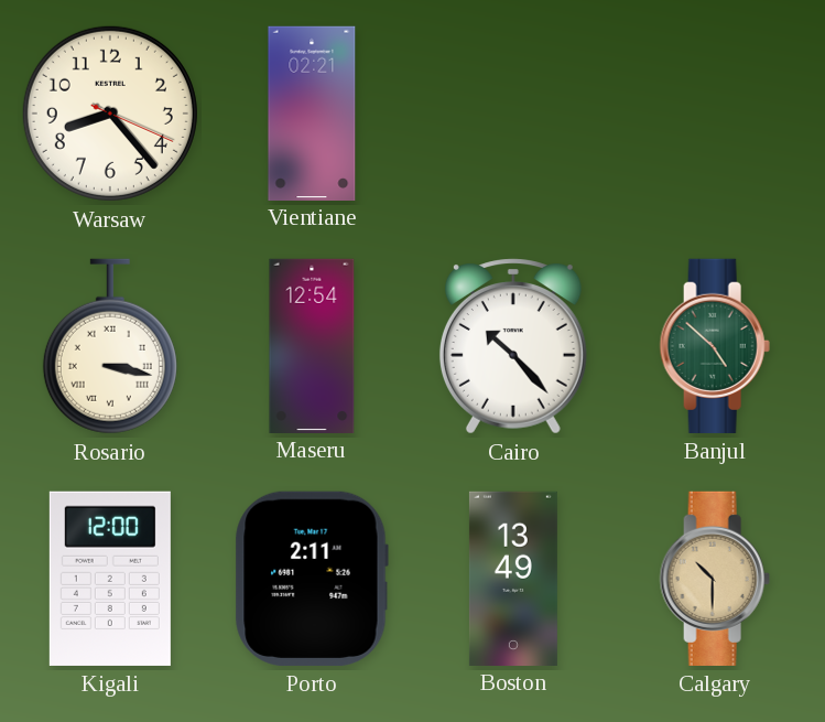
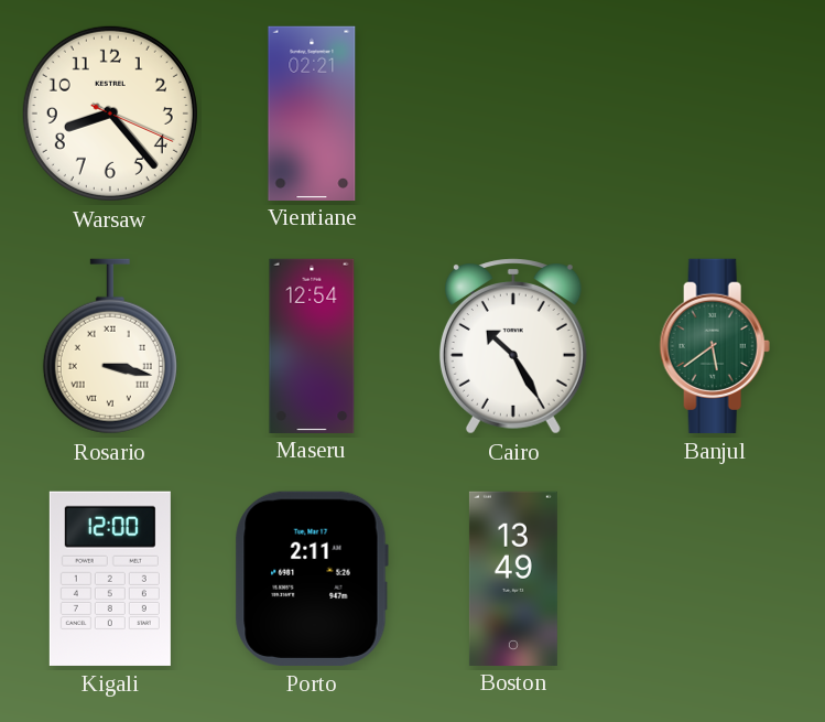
Cairo: 10:23 -> 10:25 (513, 346)
Banjul: 4:52 -> 5:39 (715, 346)
Calgary: 10:30 -> none (715, 579)
